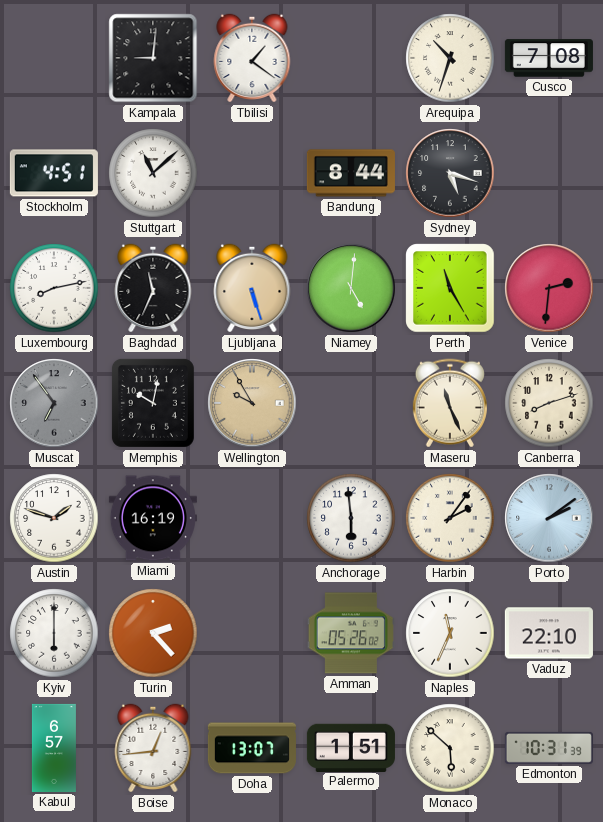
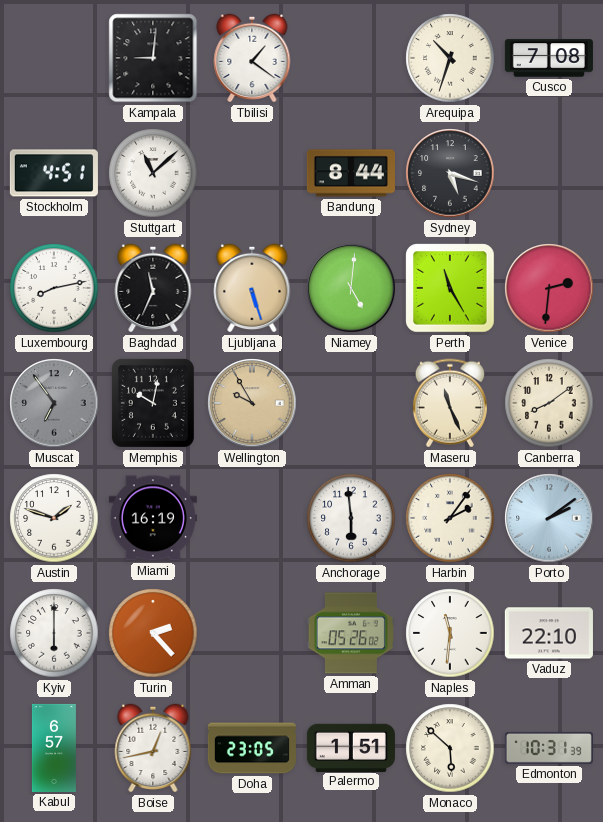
Canberra: 8:12 -> 8:09 (549, 403)
Naples: 11:34 -> 11:31 (450, 633)
Boise: 12:44 -> 12:43 (153, 748)
Doha: 13:07 -> 23:05 (252, 748)
